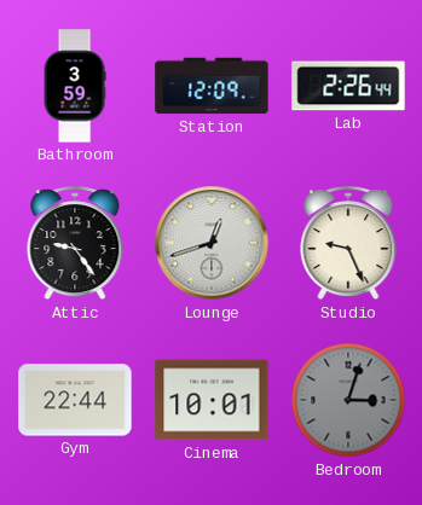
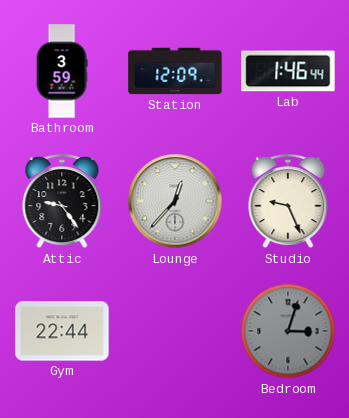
Lab: 2:26 -> 1:46 (288, 71)
Lounge: 12:42 -> 12:37 (175, 201)
Cinema: 10:01 -> none (212, 400)
